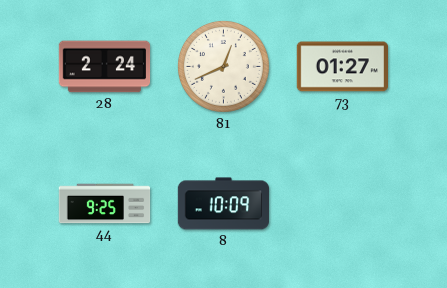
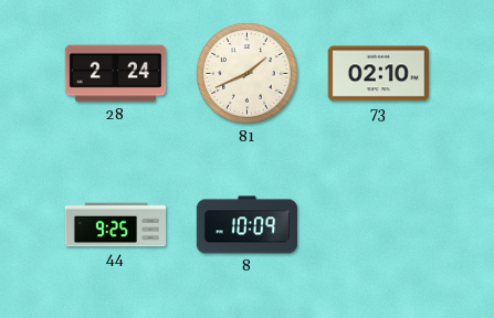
81: 12:41 -> 1:41 (246, 73)
73: 01:27 -> 02:10 (378, 74)
